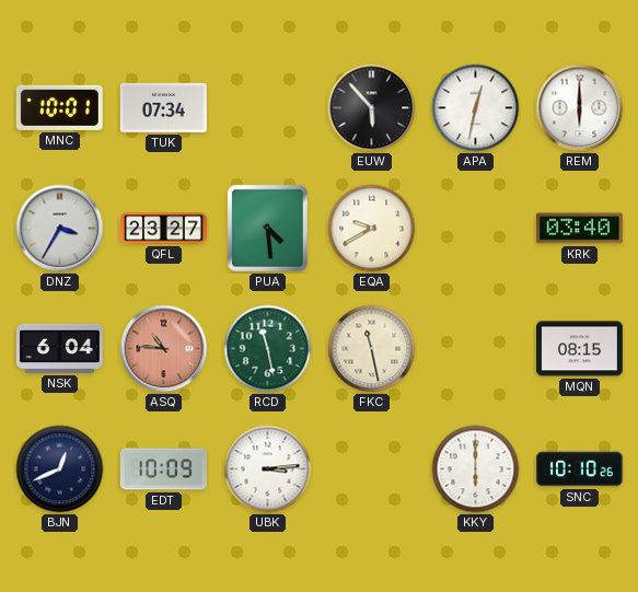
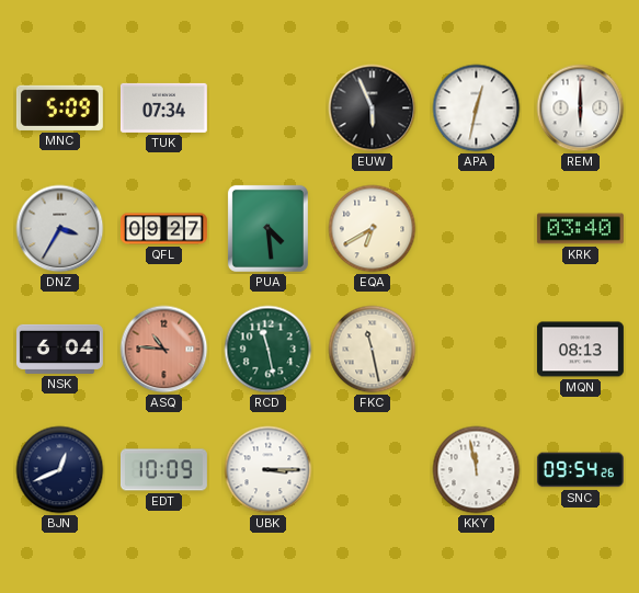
MNC: 10:01 -> 5:09 (59, 107)
EUW: 5:53 -> 5:56 (373, 109)
QFL: 23:27 -> 09:27 (163, 229)
EQA: 9:40 -> 6:40 (373, 229)
MQN: 08:15 -> 08:13 (580, 350)
UBK: 3:14 -> 3:15 (269, 470)
KKY: 6:00 -> 11:58 (477, 470)
SNC: 10:10 -> 09:54 (580, 470)
